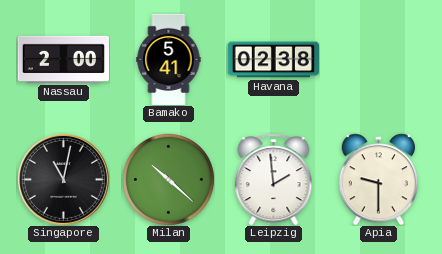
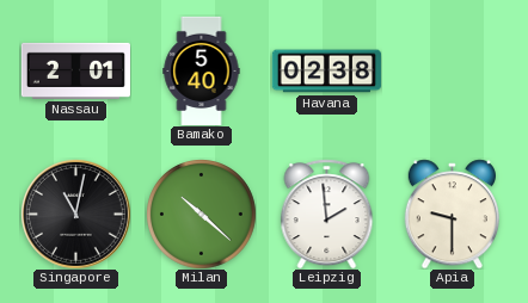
Nassau: 2:00 -> 2:01 (75, 70)
Bamako: 5:41 -> 5:40 (202, 70)
